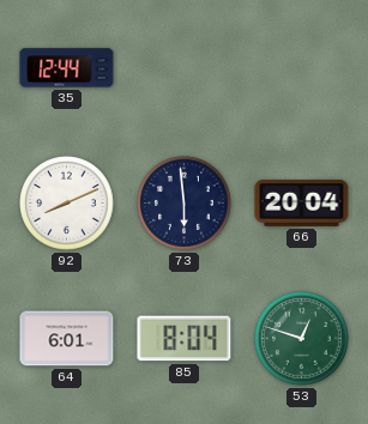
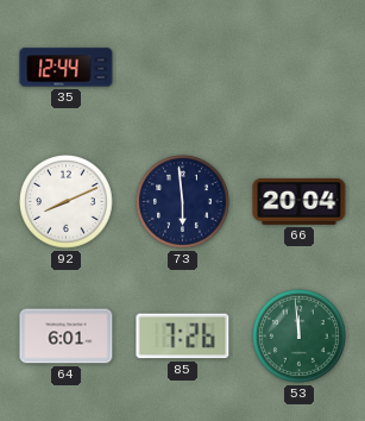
85: 8:04 -> 7:26 (183, 337)
53: 12:48 -> 11:59 (300, 337)
